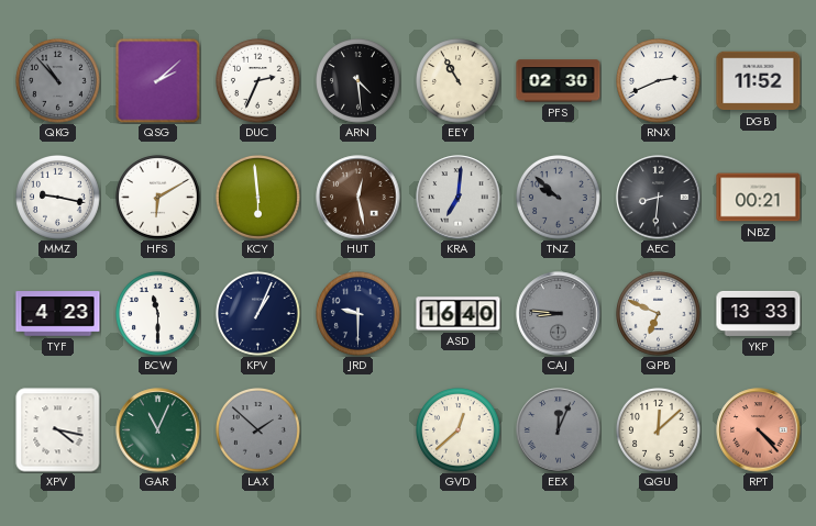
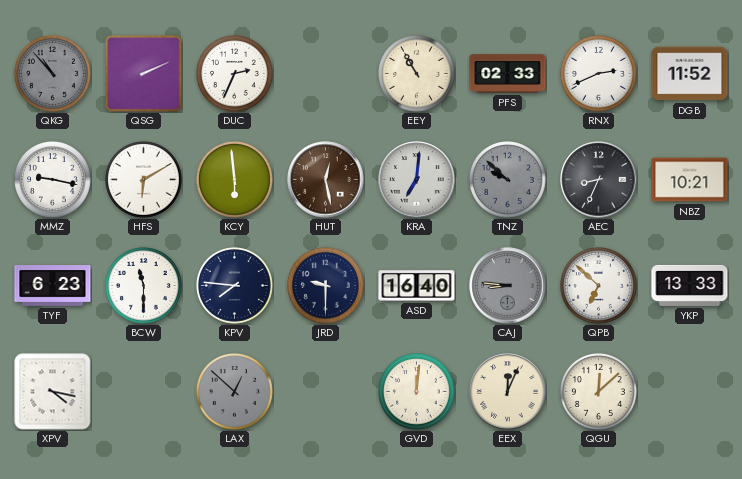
QSG: 2:08 -> 2:11 (143, 73)
ARN: 4:29 -> none (359, 81)
PFS: 02:30 -> 02:33 (508, 74)
AEC: 8:31 -> 8:34 (599, 180)
NBZ: 00:21 -> 10:21 (690, 180)
TYF: 4:23 -> 6:23 (53, 286)
KPV: 1:04 -> 7:46 (235, 286)
QPB: 6:49 -> 6:52 (599, 286)
GAR: 11:04 -> none (158, 430)
LAX: 1:52 -> 12:52 (235, 392)
GVD: 12:38 -> 12:01 (417, 392)
EEX dial: grey -> cream (508, 392)
RPT: 4:23 -> none (759, 430)
